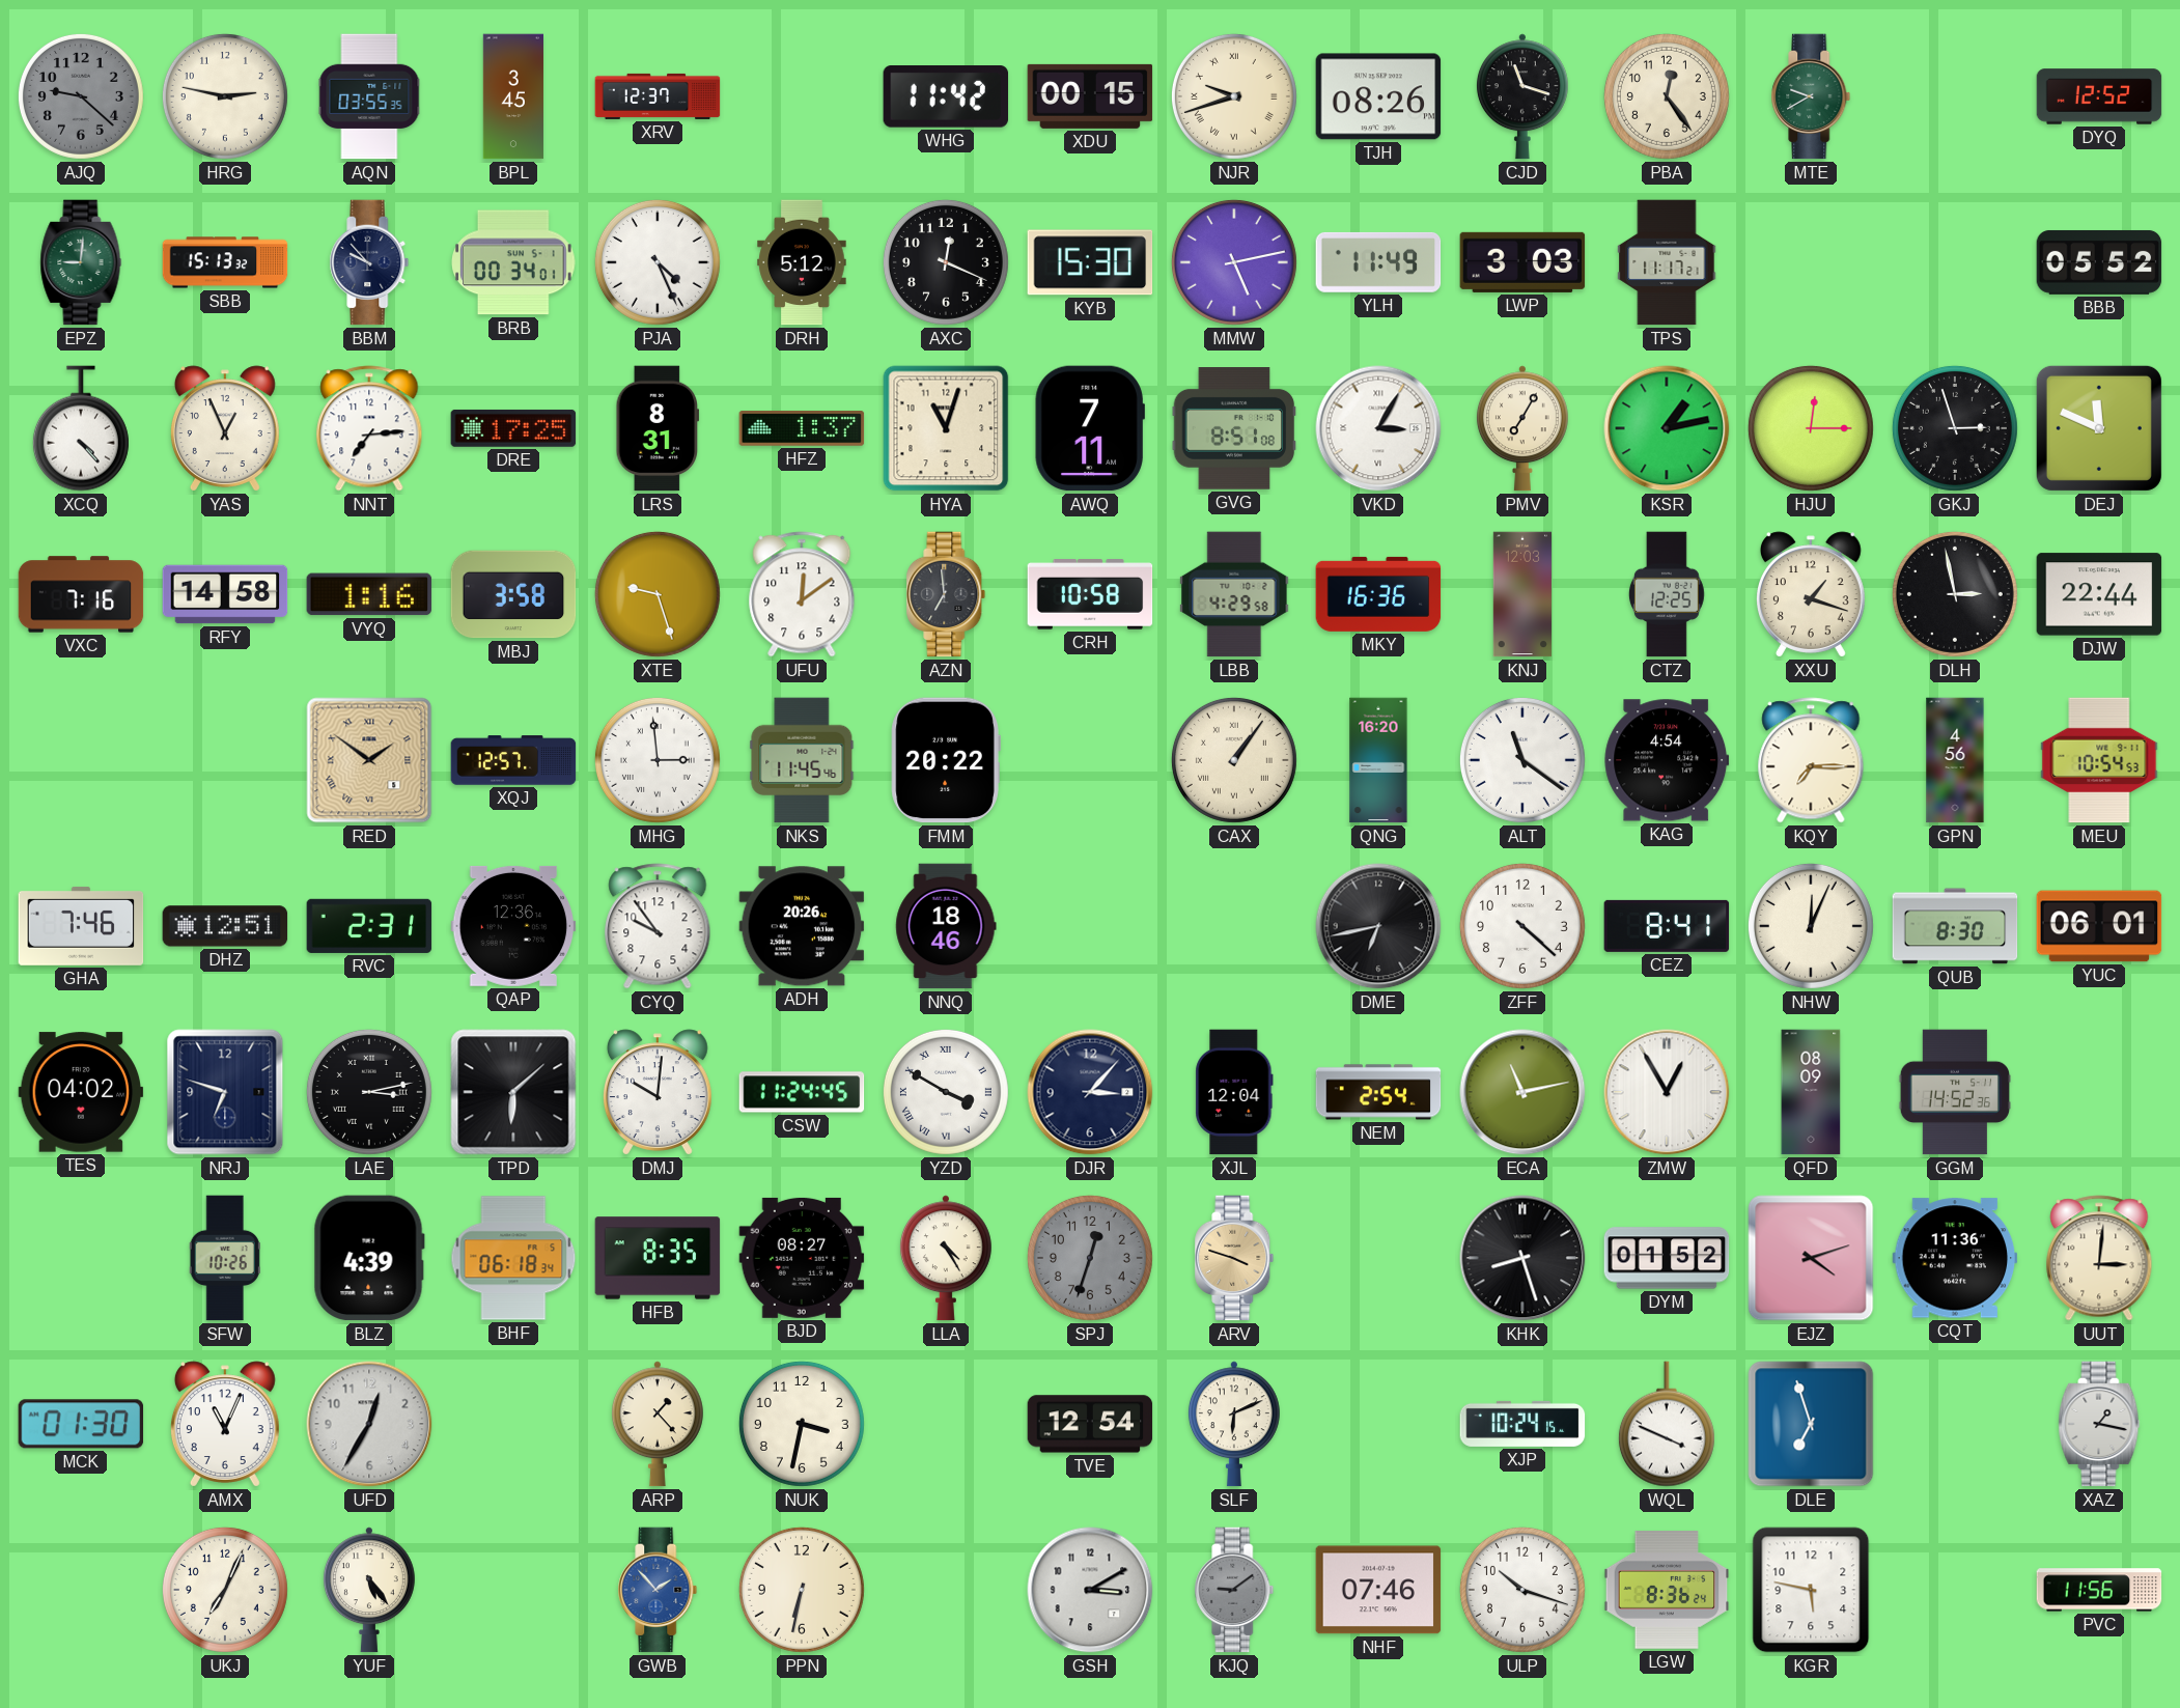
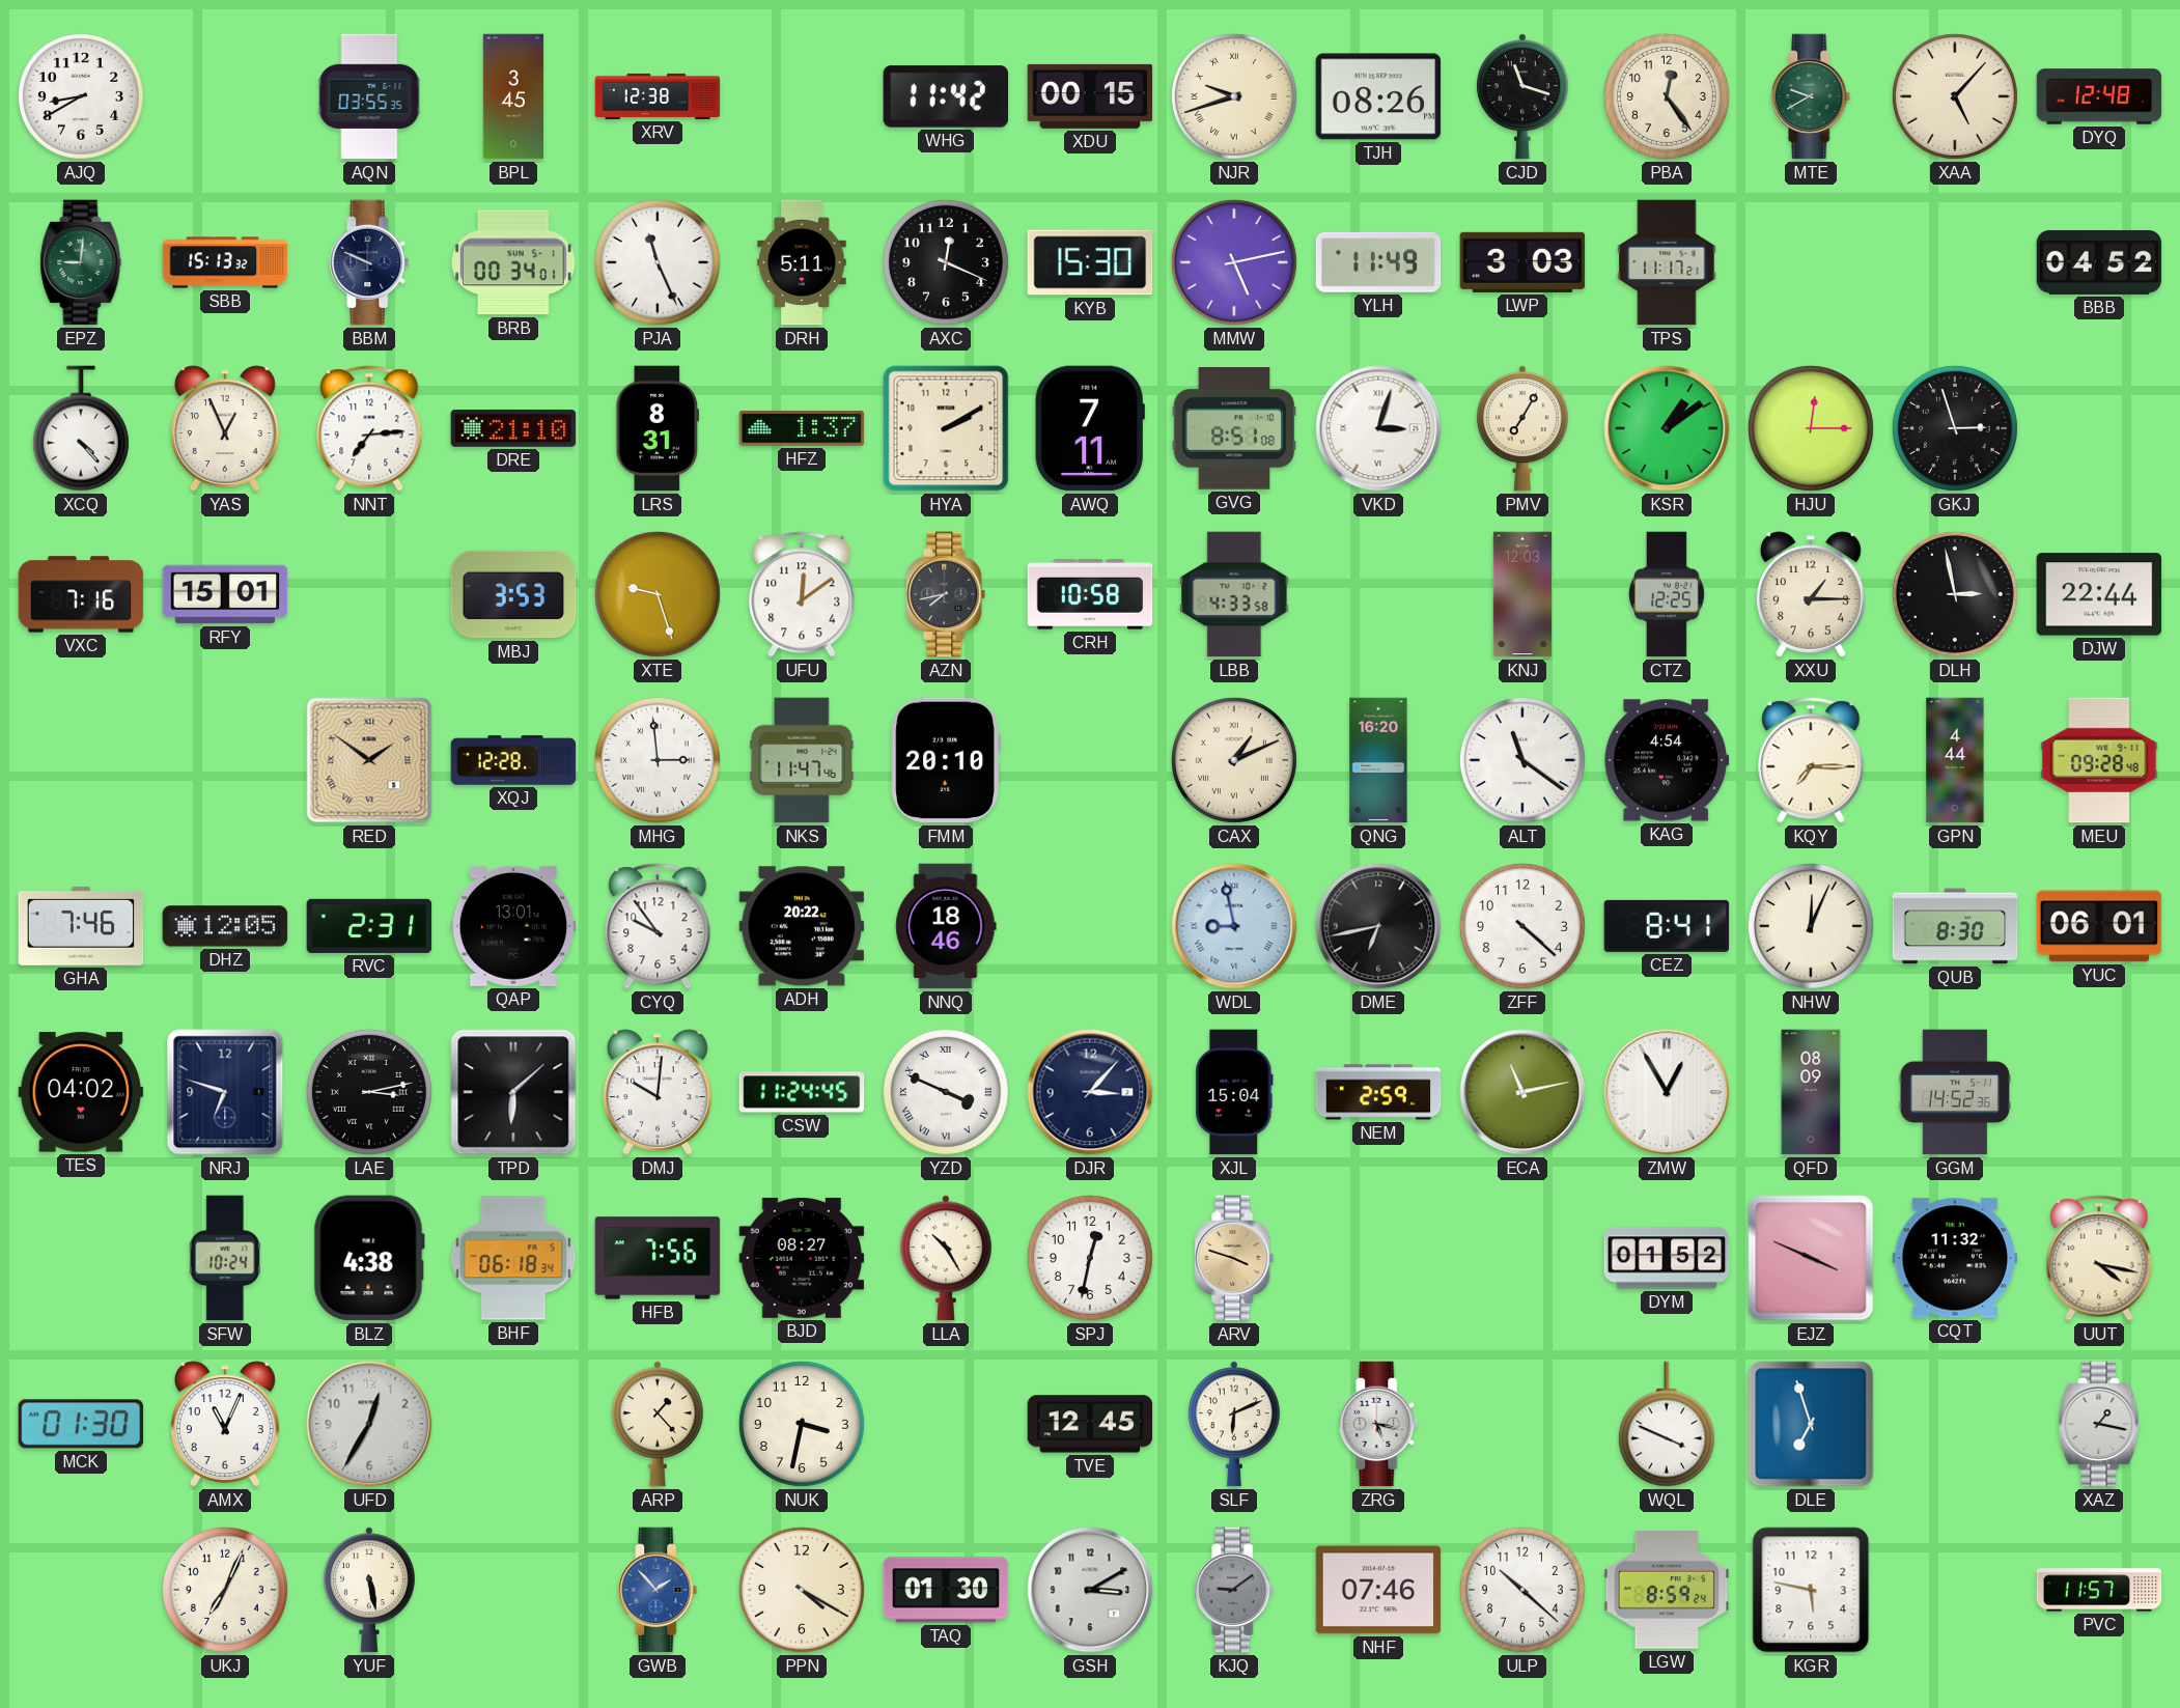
AJQ: 9:22 -> 8:40 (81, 96)
AJQ dial: grey -> white (81, 96)
HRG: 2:47 -> none (225, 96)
XRV: 12:37 -> 12:38 (658, 96)
XAA: none -> 5:07 (1955, 96)
DYQ: 12:52 -> 12:48 (2099, 96)
BBM: 9:53 -> 9:49 (369, 262)
PJA: 4:26 -> 11:26 (658, 262)
DRH: 5:12 -> 5:11 (802, 262)
BBB: 05:52 -> 04:52 (2099, 262)
DRE: 17:25 -> 21:10 (513, 428)
HYA: 11:03 -> 2:10 (946, 428)
VKD: 3:05 -> 3:03 (1378, 428)
KSR: 1:13 -> 1:09 (1667, 428)
DEJ: 11:49 -> none (2099, 428)
RFY: 14:58 -> 15:01 (225, 594)
VYQ: 1:16 -> none (369, 594)
MBJ: 3:58 -> 3:53 (513, 594)
AZN: 6:59 -> 7:43 (946, 594)
LBB: 4:29 -> 4:33 (1234, 594)
MKY: 16:36 -> none (1378, 594)
XXU: 1:18 -> 1:15 (1811, 594)
XQJ: 12:57 -> 12:28 (513, 760)
NKS: 11:45 -> 11:47 (802, 760)
FMM: 20:22 -> 20:10 (946, 760)
CAX: 1:06 -> 1:11 (1234, 760)
GPN: 4:56 -> 4:44 (1955, 760)
MEU: 10:54 -> 09:28 (2099, 760)
DHZ: 12:51 -> 12:05 (225, 926)
QAP: 12:36 -> 13:01 (513, 926)
ADH: 20:26 -> 20:22 (802, 926)
WDL: none -> 8:58 (1234, 926)
YZD: 3:50 -> 3:49 (946, 1092)
XJL: 12:04 -> 15:04 (1234, 1092)
NEM: 2:54 -> 2:59 (1378, 1092)
SFW: 10:26 -> 10:24 (225, 1258)
BLZ: 4:39 -> 4:38 (369, 1258)
HFB: 8:35 -> 7:56 (658, 1258)
LLA: 4:25 -> 10:25 (946, 1258)
SPJ: 12:33 -> 12:32 (1090, 1258)
SPJ dial: grey -> white (1090, 1258)
KHK: 8:27 -> none (1522, 1258)
EJZ: 4:12 -> 3:49 (1811, 1258)
CQT: 11:36 -> 11:32 (1955, 1258)
UUT: 3:01 -> 4:17 (2099, 1258)
TVE: 12:54 -> 12:45 (1090, 1424)
ZRG: none -> 5:17 (1378, 1424)
XJP: 10:24 -> none (1522, 1424)
YUF: 5:24 -> 5:28 (369, 1590)
PPN: 6:32 -> 4:20 (802, 1590)
TAQ: none -> 01:30 (946, 1590)
ULP: 10:18 -> 10:22 (1522, 1590)
LGW: 8:36 -> 8:59 (1667, 1590)
PVC: 11:56 -> 11:57 (2099, 1590)
